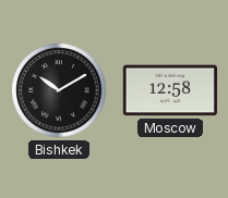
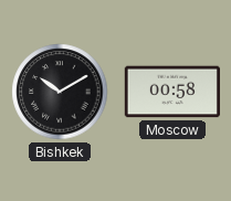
Moscow: 12:58 -> 00:58 (172, 92)
